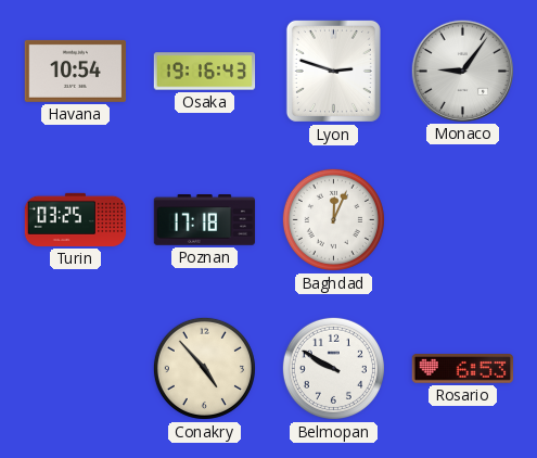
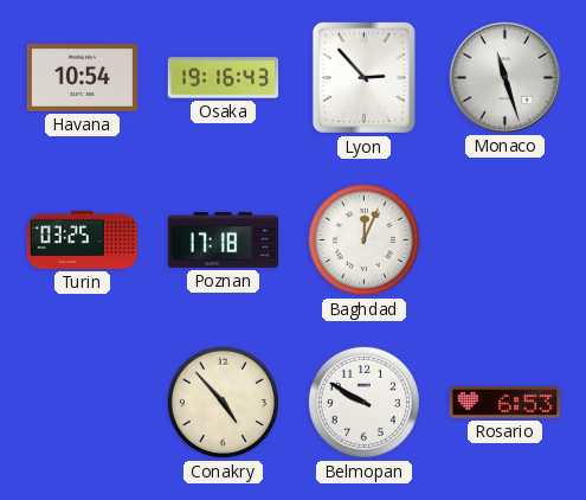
Lyon: 2:48 -> 2:53 (363, 77)
Monaco: 9:06 -> 11:27 (504, 77)
